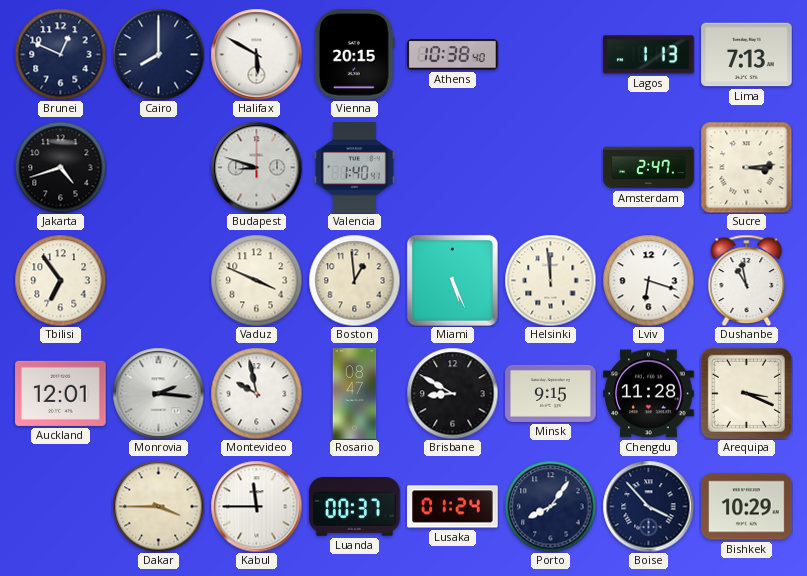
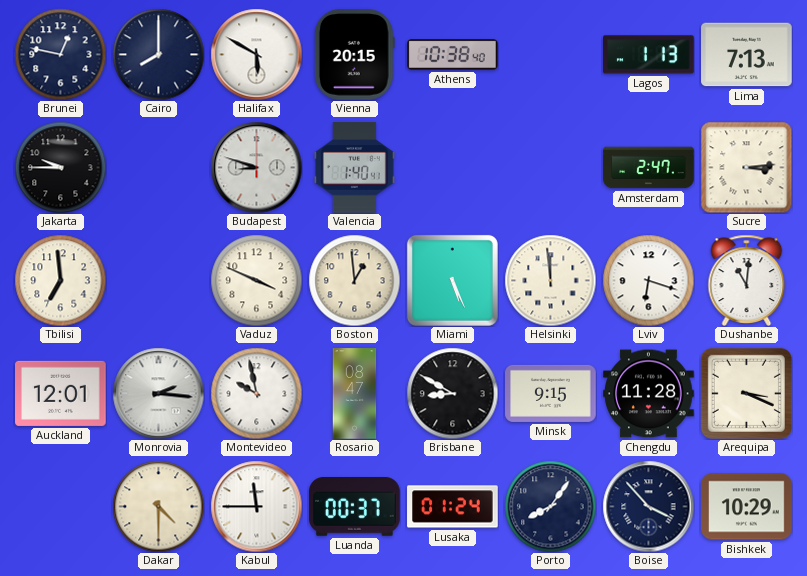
Brunei: 12:49 -> 12:47 (60, 54)
Jakarta: 4:42 -> 9:45 (60, 167)
Tbilisi: 6:54 -> 6:59 (60, 280)
Dushanbe: 10:58 -> 11:01 (747, 280)
Dakar: 3:45 -> 4:30 (158, 506)
